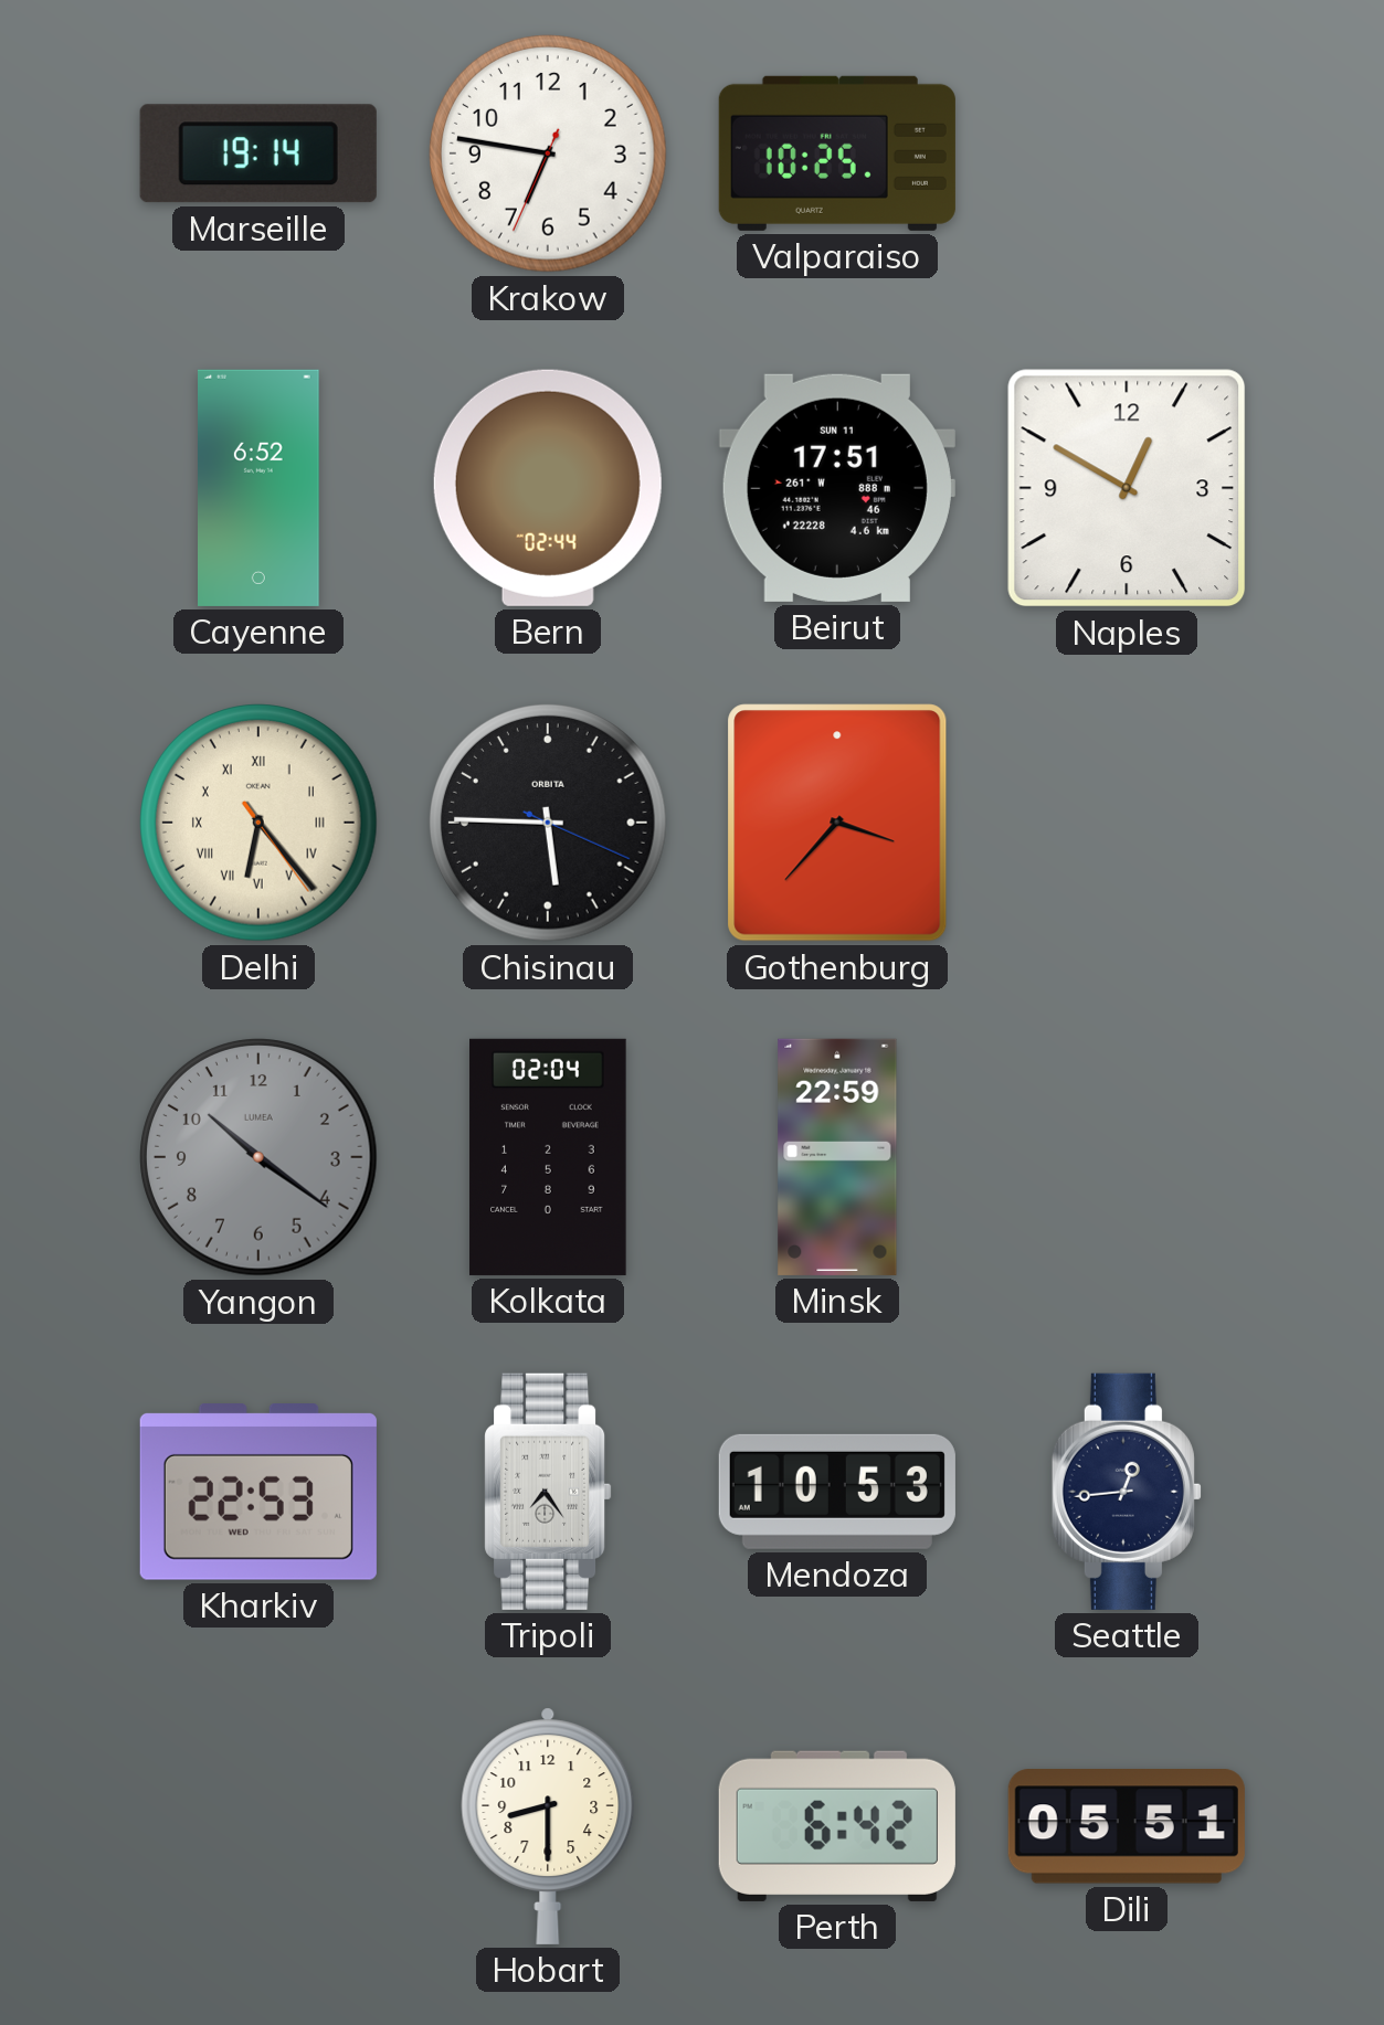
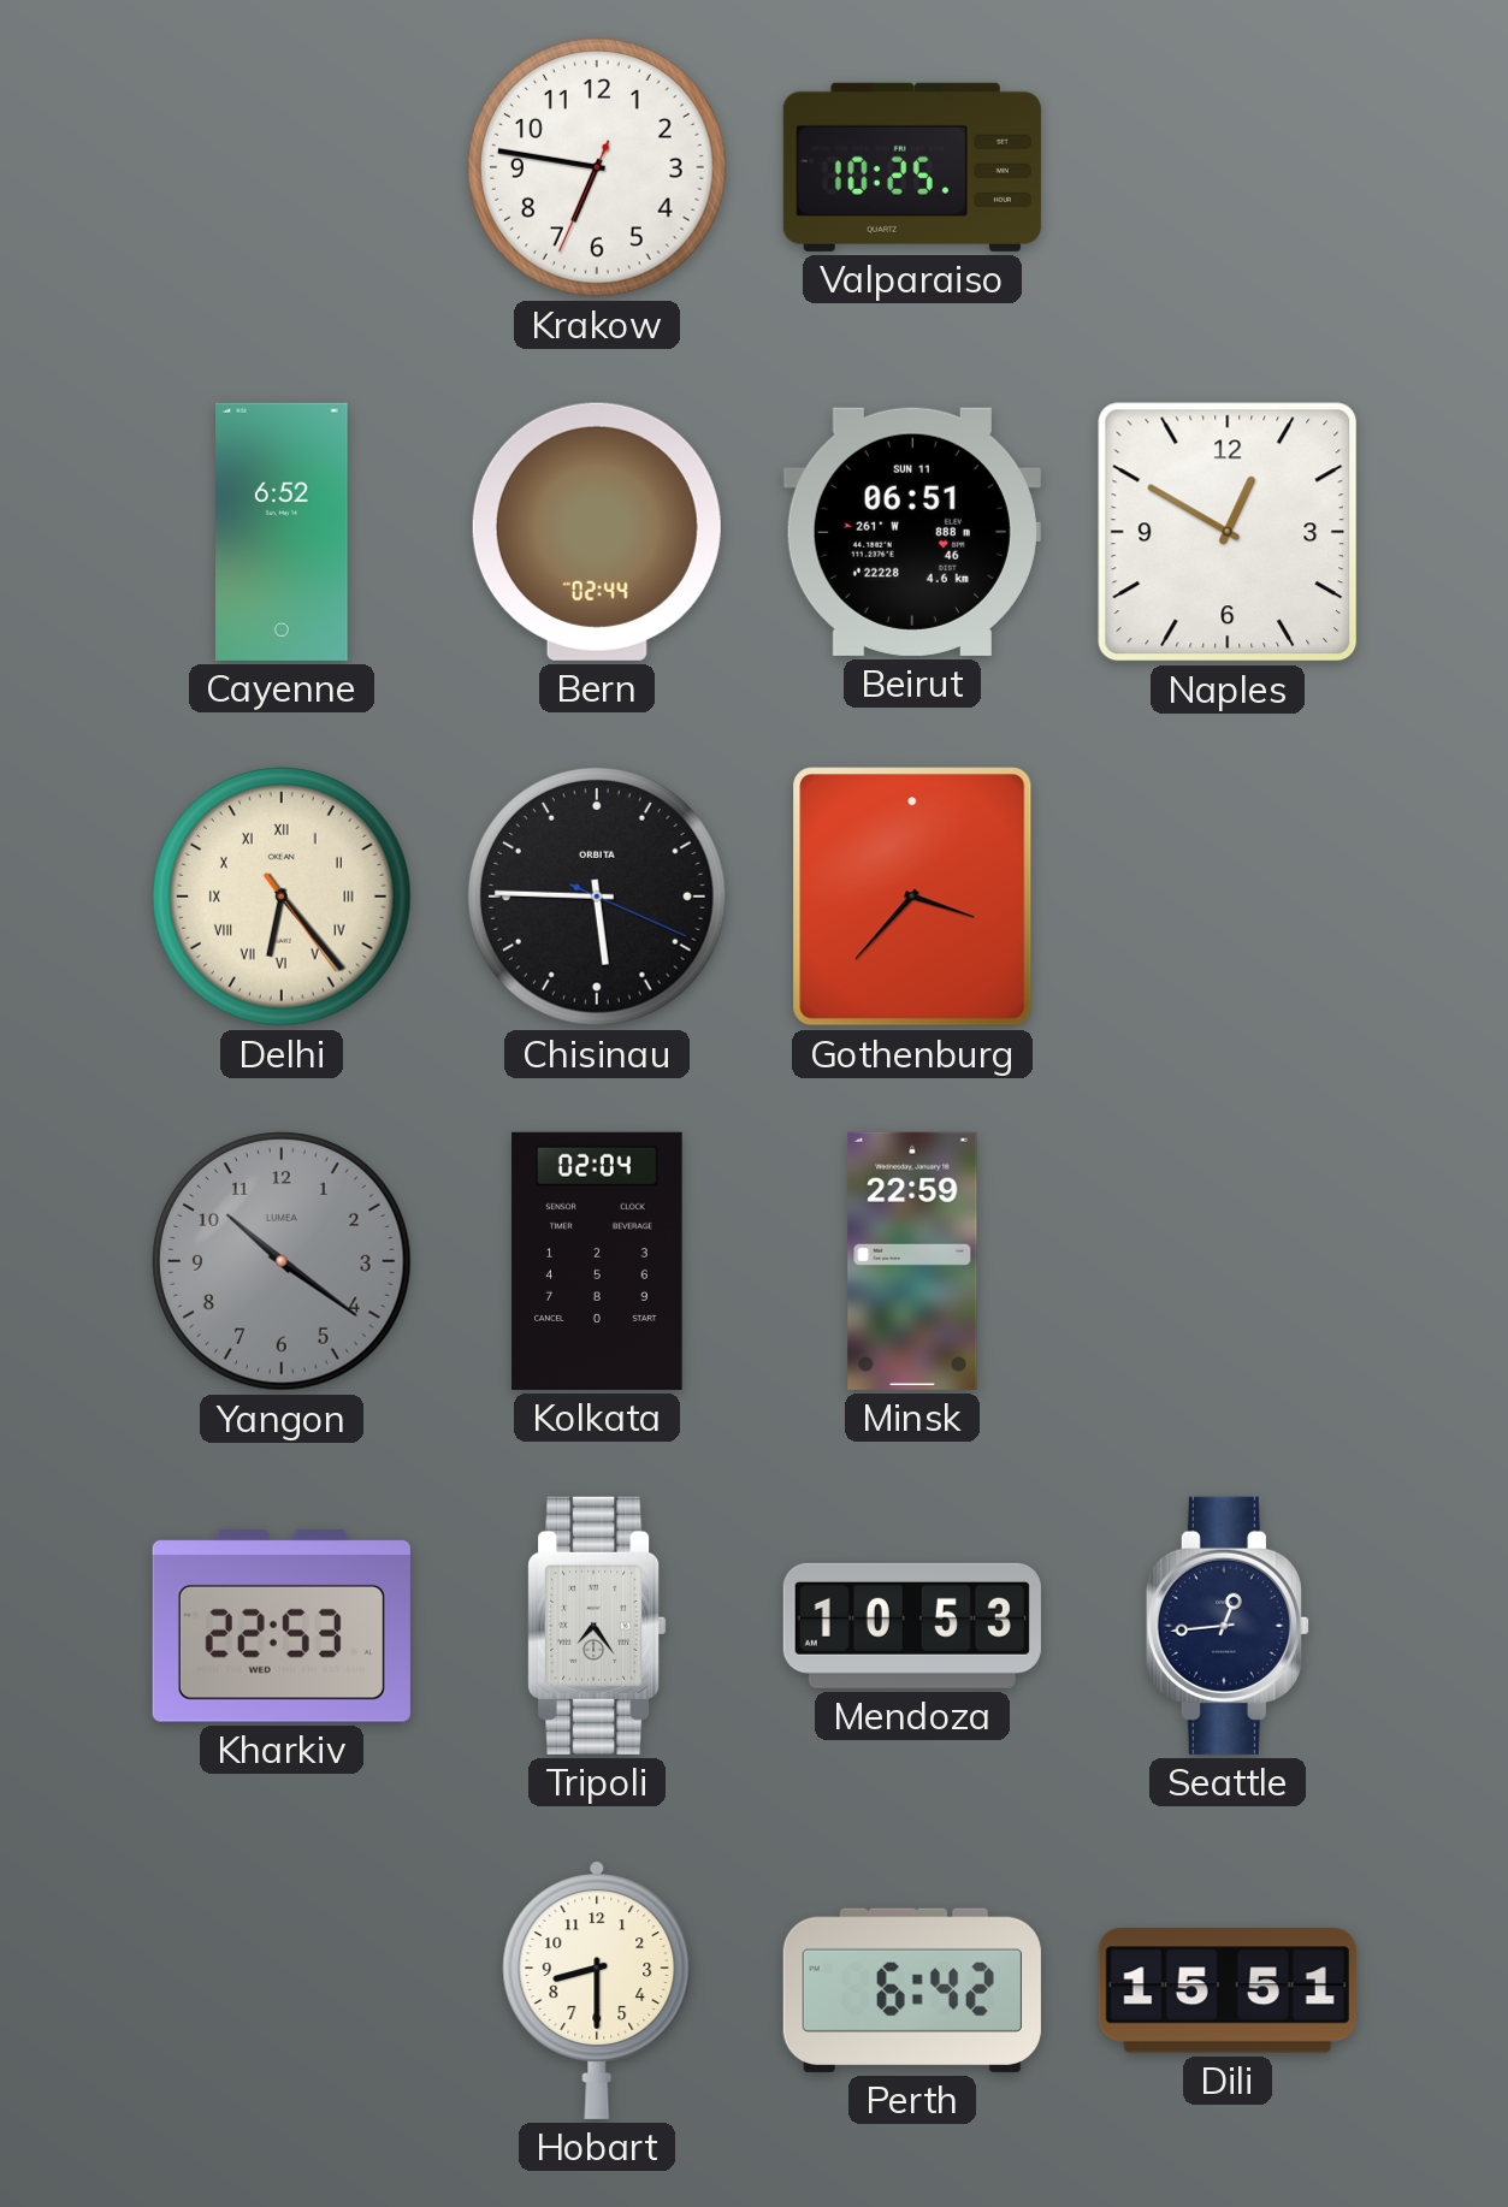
Marseille: 19:14 -> none (258, 153)
Beirut: 17:51 -> 06:51 (912, 532)
Dili: 05:51 -> 15:51 (1228, 1990)
